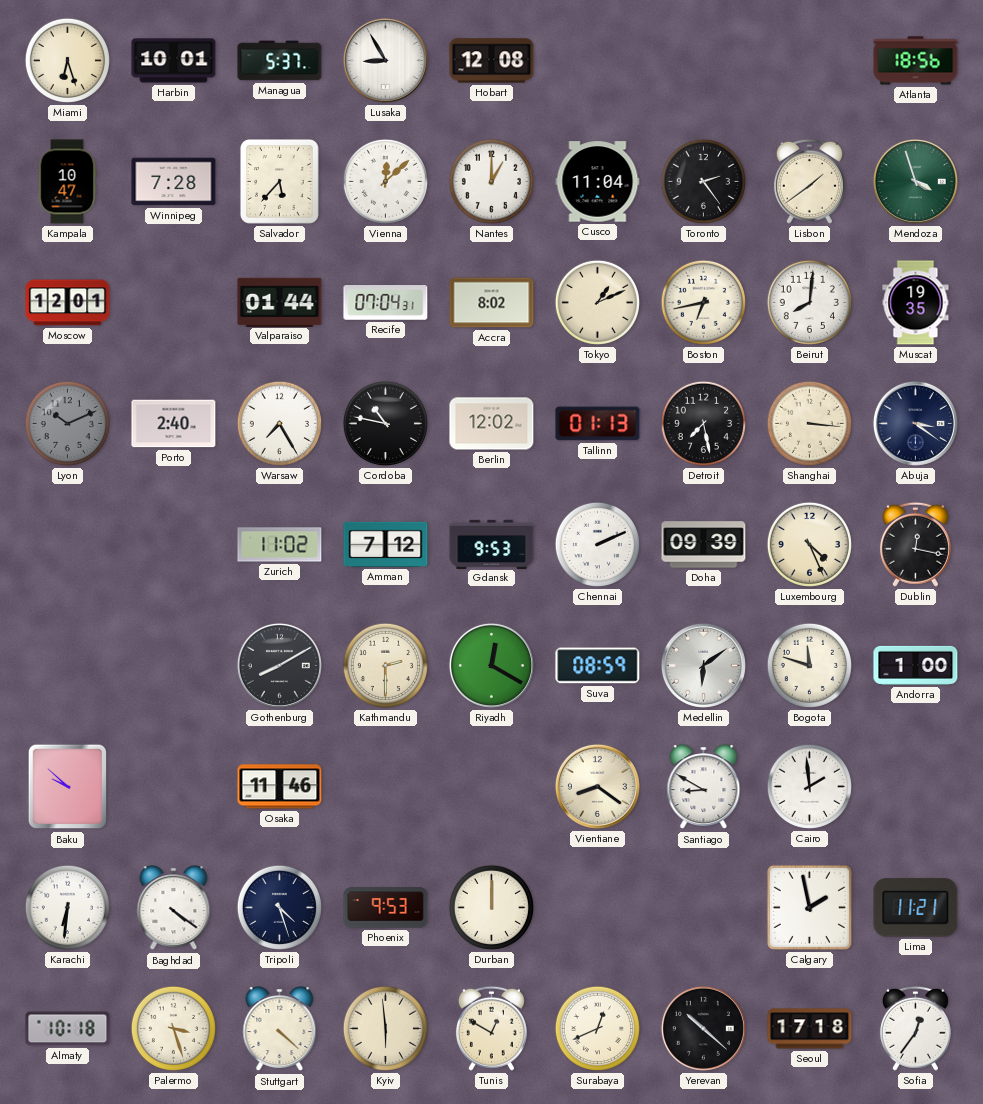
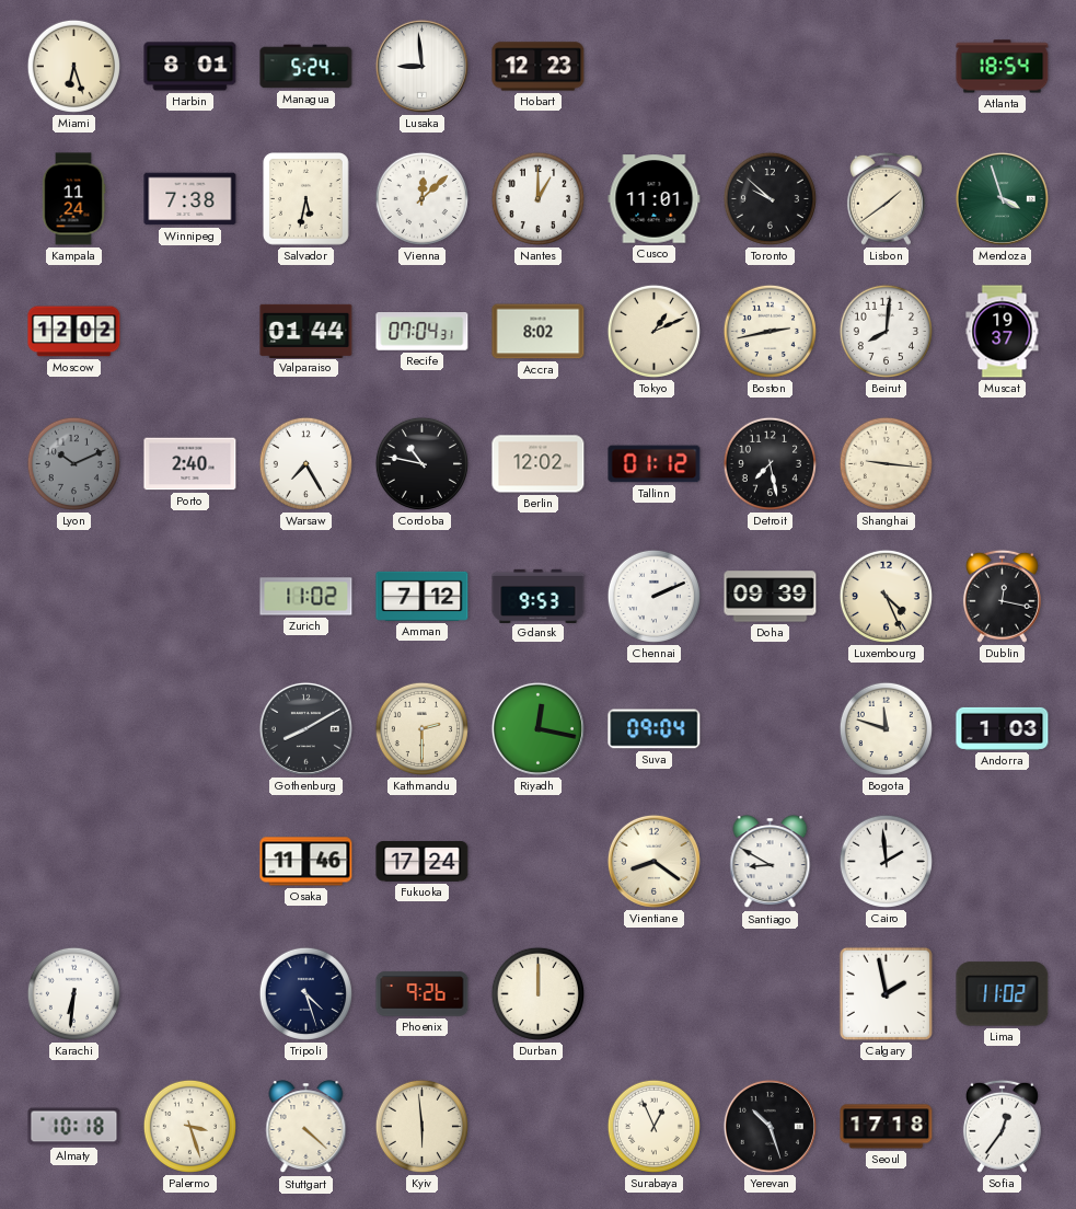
Harbin: 10:01 -> 8:01 (190, 67)
Managua: 5:37 -> 5:24 (306, 67)
Lusaka: 8:55 -> 8:59 (421, 66)
Hobart: 12:08 -> 12:23 (539, 67)
Atlanta: 18:56 -> 18:54 (1003, 67)
Kampala: 10:47 -> 11:24 (73, 199)
Winnipeg: 7:28 -> 7:38 (190, 199)
Salvador: 5:37 -> 5:32 (305, 199)
Cusco: 11:04 -> 11:01 (655, 199)
Toronto: 2:24 -> 9:52 (770, 198)
Moscow: 12:01 -> 12:02 (74, 332)
Boston: 6:43 -> 2:43 (770, 331)
Muscat: 19:35 -> 19:37 (1003, 332)
Tallinn: 01:13 -> 01:12 (655, 464)
Shanghai: 3:16 -> 9:16 (886, 463)
Abuja: 3:21 -> none (915, 423)
Riyadh: 12:20 -> 12:17 (537, 728)
Suva: 08:59 -> 09:04 (655, 729)
Medellin: 6:09 -> none (703, 665)
Andorra: 1:00 -> 1:03 (1003, 728)
Baku: 9:52 -> none (68, 787)
Fukuoka: none -> 17:24 (423, 862)
Baghdad: 4:21 -> none (174, 908)
Phoenix: 9:53 -> 9:26 (423, 994)
Lima: 11:21 -> 11:02 (1003, 994)
Tunis: 12:50 -> none (491, 1028)
Surabaya: 12:41 -> 12:56 (653, 1126)
Yerevan: 10:22 -> 10:27 (770, 1126)
